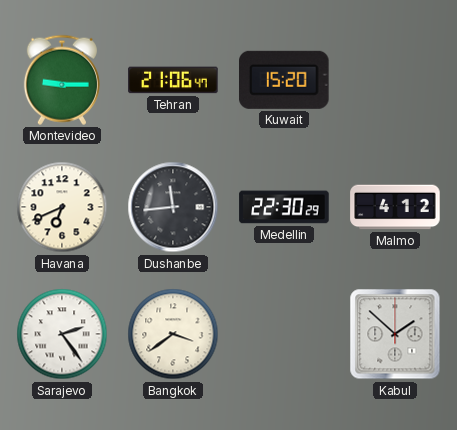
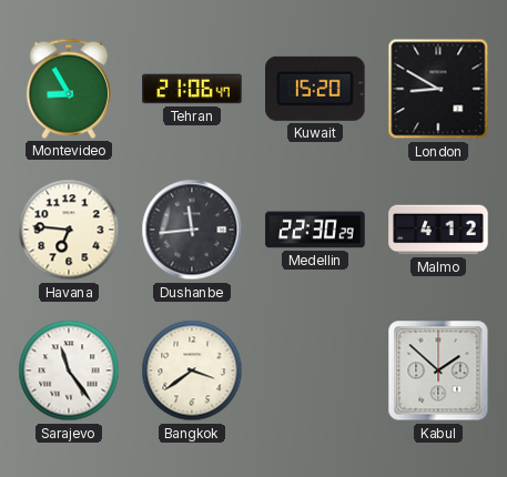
Montevideo: 9:15 -> 8:55 (69, 89)
London: none -> 8:50 (438, 89)
Havana: 6:41 -> 6:46 (69, 230)
Sarajevo: 2:24 -> 11:24 (69, 371)
